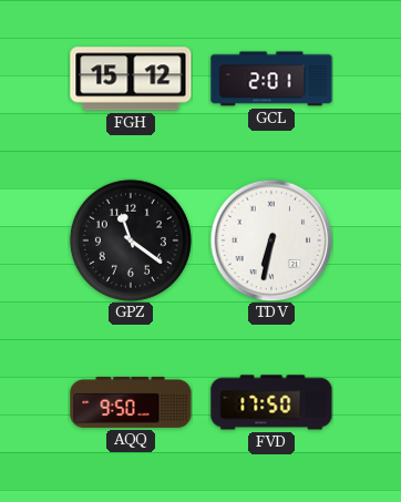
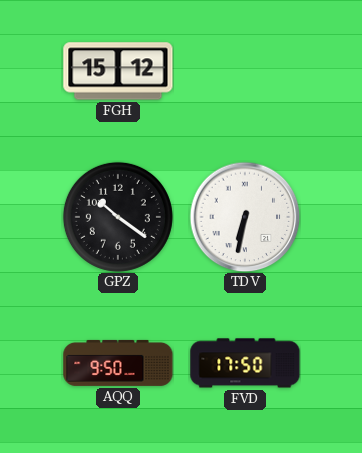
GCL: 2:01 -> none (271, 79)
GPZ: 11:21 -> 10:21 (118, 217)
